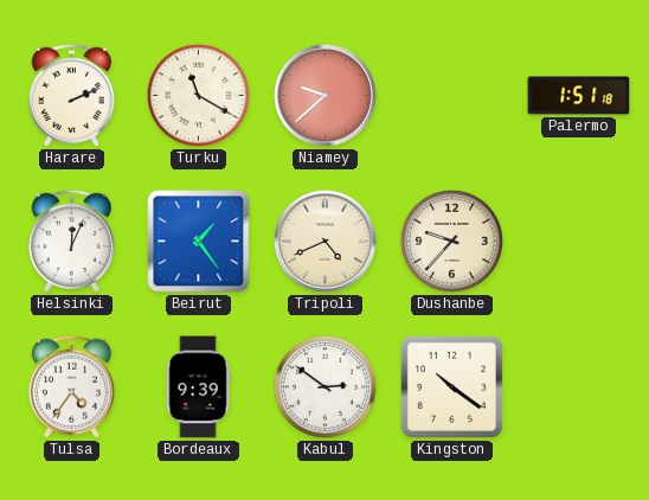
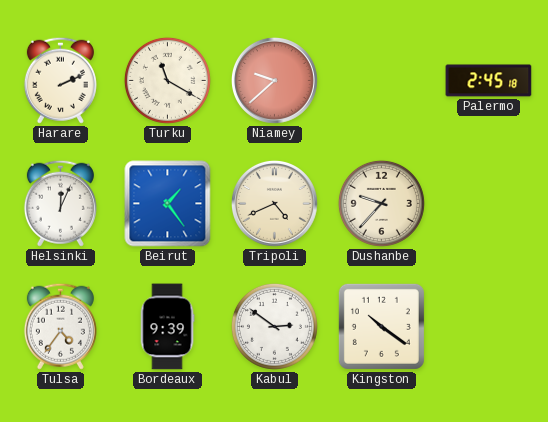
Palermo: 1:51 -> 2:45 (489, 81)
